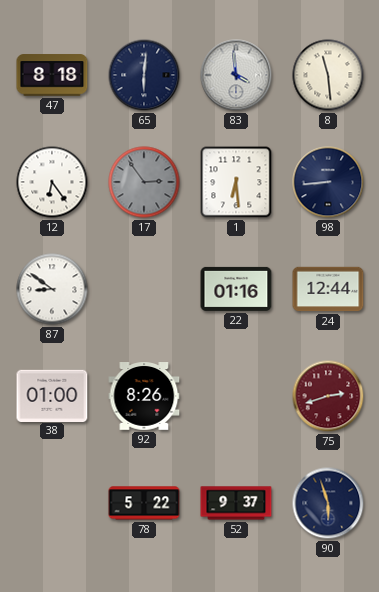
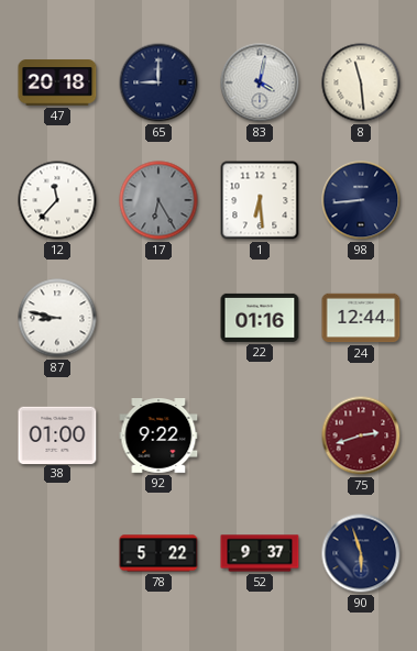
47: 8:18 -> 20:18 (57, 82)
65: 6:01 -> 9:00 (158, 82)
83: 3:59 -> 4:02 (260, 82)
12: 6:24 -> 11:37 (57, 200)
17: 2:54 -> 6:25 (158, 200)
87: 8:51 -> 8:47 (57, 318)
92: 8:26 -> 9:22 (158, 437)
